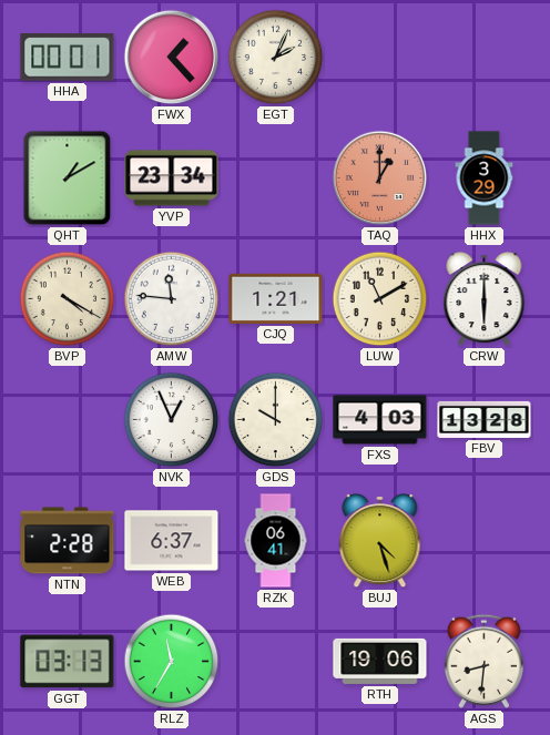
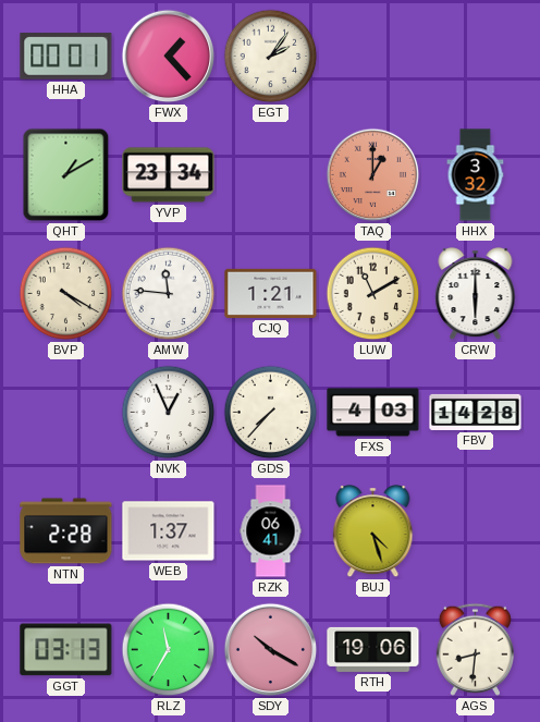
EGT: 2:04 -> 2:06 (271, 57)
HHX: 3:29 -> 3:32 (476, 175)
GDS: 10:00 -> 7:37 (271, 413)
FBV: 13:28 -> 14:28 (476, 412)
WEB: 6:37 -> 1:37 (169, 531)
SDY: none -> 10:20 (271, 650)
